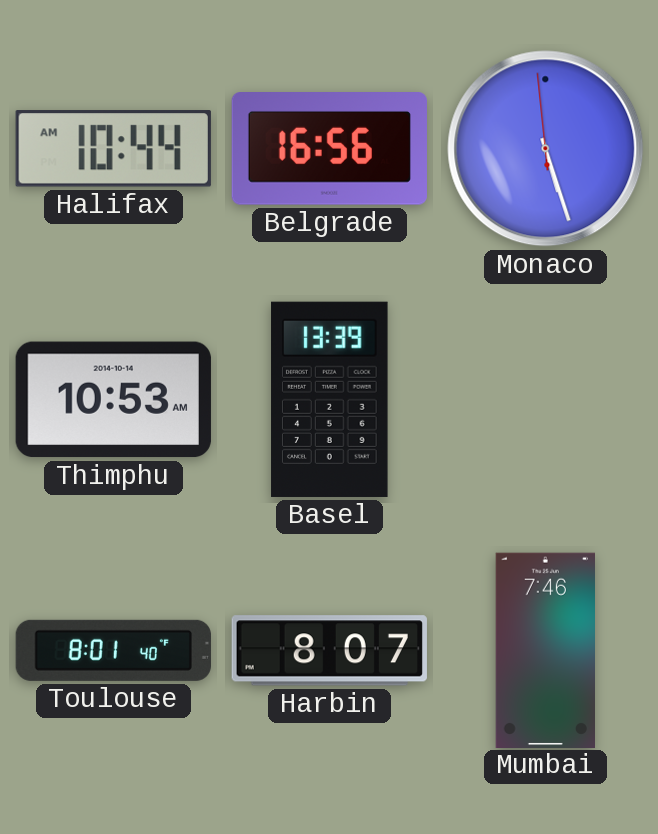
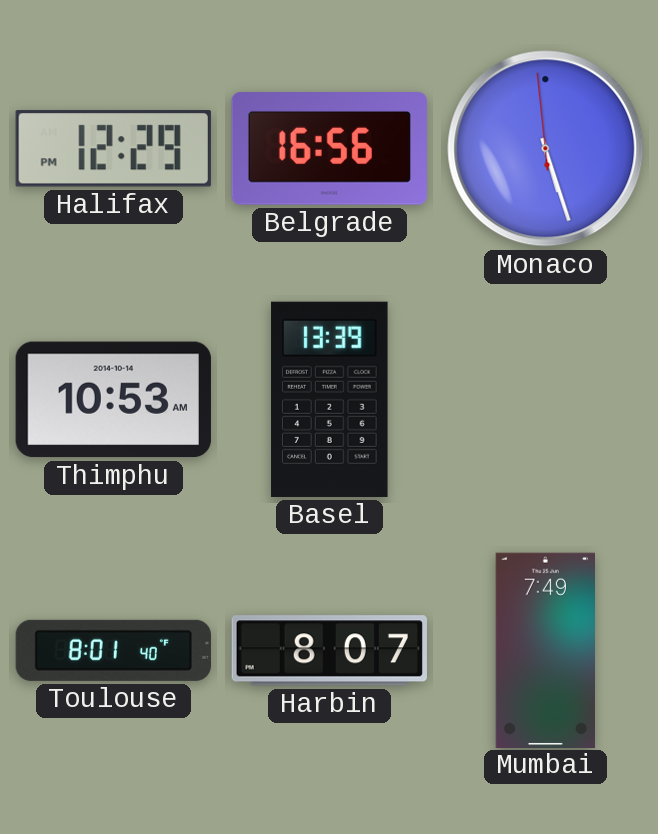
Halifax: 10:44 -> 12:29 (113, 149)
Mumbai: 7:46 -> 7:49 (545, 650)
